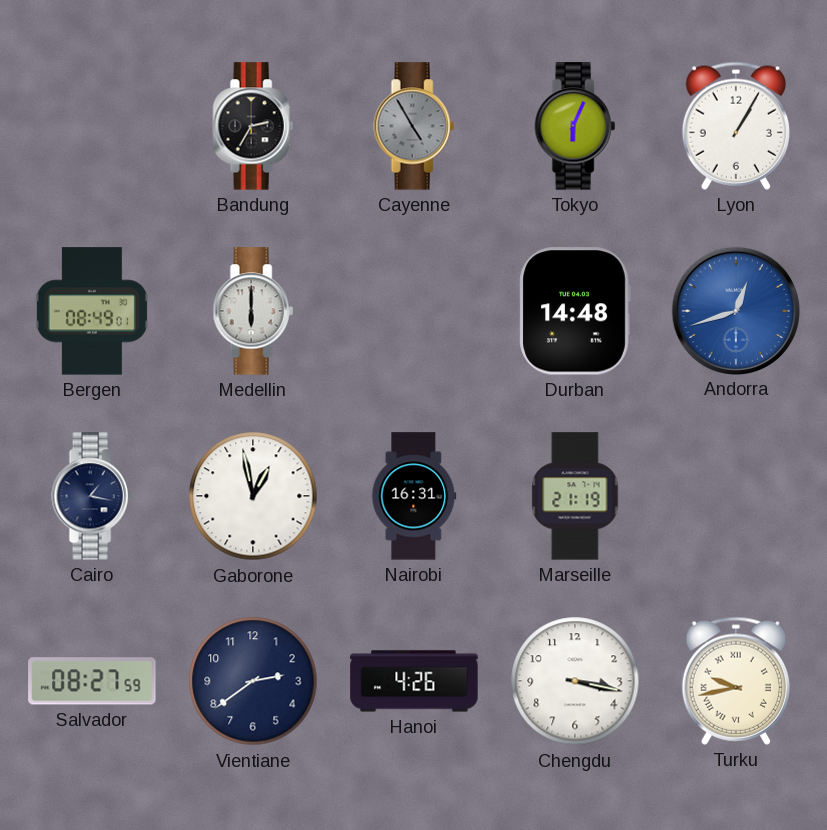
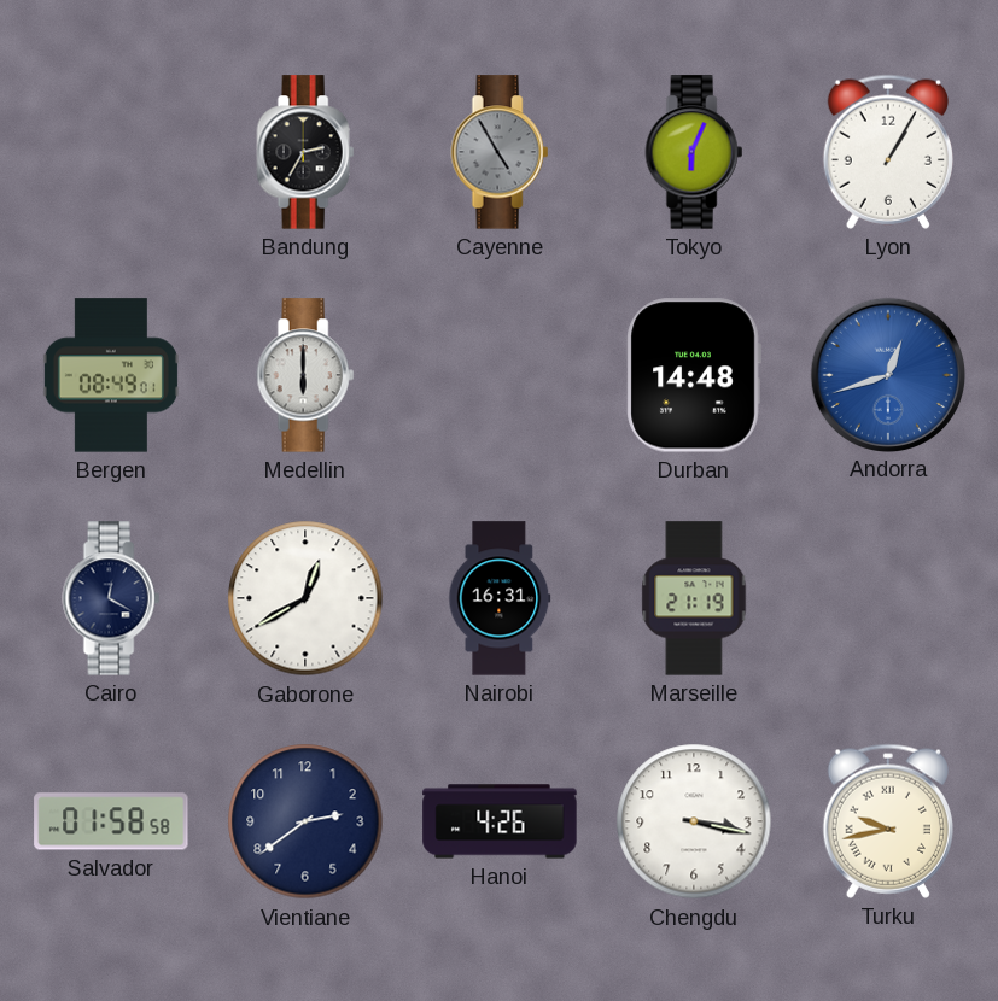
Cairo: 1:17 -> 12:20 (111, 598)
Gaborone: 12:58 -> 12:40 (305, 598)
Salvador: 08:27 -> 01:58 (111, 821)
